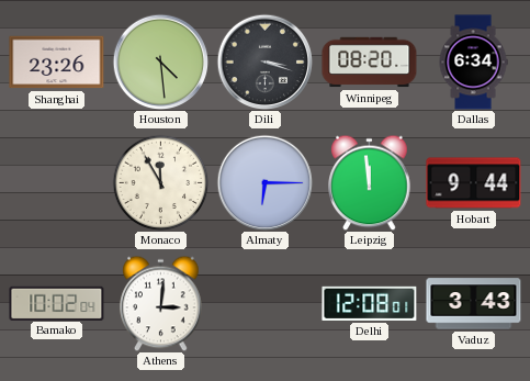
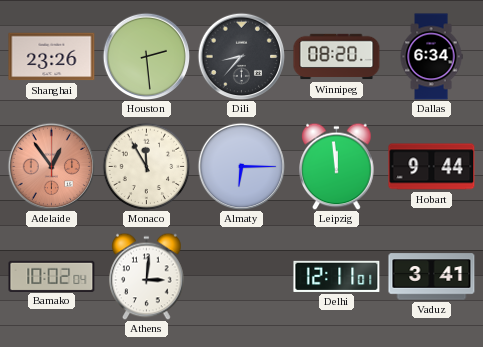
Houston: 4:29 -> 2:29 (146, 56)
Dili: 3:18 -> 8:37 (241, 56)
Adelaide: none -> 12:54 (51, 166)
Delhi: 12:08 -> 12:11 (337, 276)
Vaduz: 3:43 -> 3:41 (432, 277)
